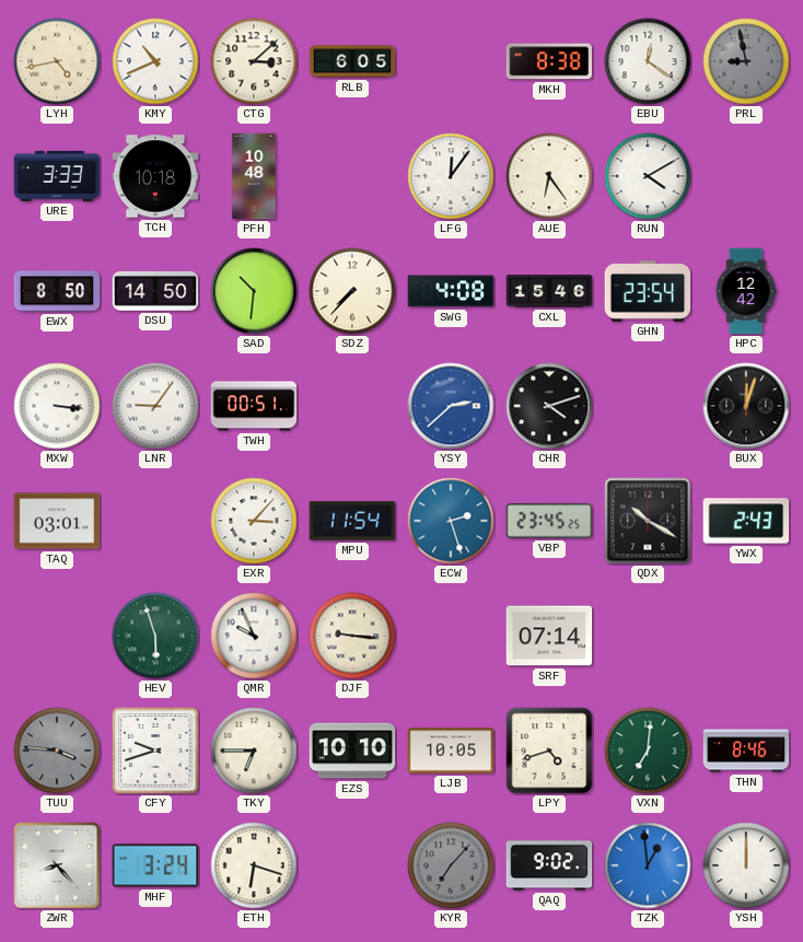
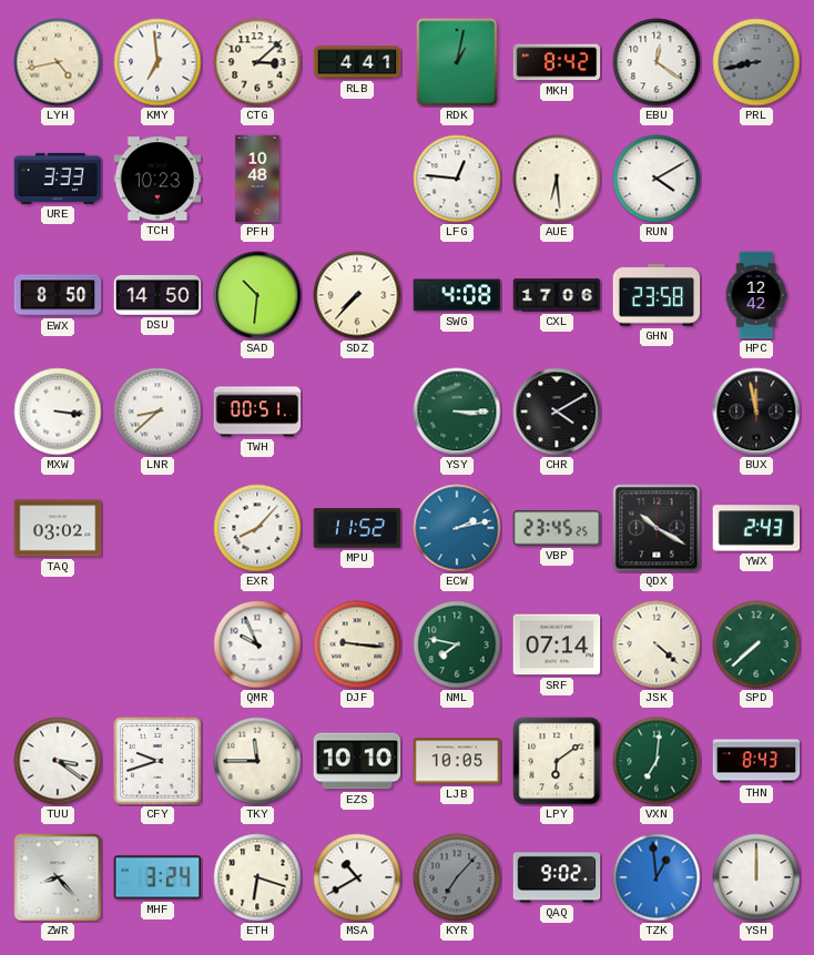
KMY: 10:41 -> 6:59 (157, 62)
RLB: 6:05 -> 4:41 (357, 62)
RDK: none -> 1:02 (457, 62)
MKH: 8:38 -> 8:42 (557, 62)
PRL: 8:58 -> 8:43 (756, 62)
TCH: 10:18 -> 10:23 (157, 179)
LFG: 12:06 -> 12:46 (457, 179)
AUE: 6:24 -> 6:29 (557, 179)
CXL: 15:46 -> 17:06 (557, 295)
GHN: 23:54 -> 23:58 (657, 296)
LNR: 9:06 -> 8:38 (157, 412)
YSY: 2:38 -> 3:15 (457, 412)
YSY dial: blue -> green (457, 412)
CHR: 4:12 -> 4:10 (557, 412)
BUX: 12:03 -> 11:58 (756, 412)
TAQ: 03:01 -> 03:02 (58, 528)
EXR: 3:07 -> 8:07 (257, 528)
MPU: 11:54 -> 11:52 (357, 528)
ECW: 2:27 -> 2:13 (457, 528)
HEV: 5:57 -> none (155, 636)
NML: none -> 7:47 (457, 644)
JSK: none -> 4:22 (657, 644)
SPD: none -> 7:38 (756, 644)
TUU: 3:46 -> 3:21 (58, 761)
TUU dial: grey -> white (58, 761)
TKY: 6:45 -> 11:45 (257, 761)
LPY: 4:42 -> 6:09 (557, 761)
THN: 8:46 -> 8:43 (756, 761)
MSA: none -> 10:40 (357, 877)
